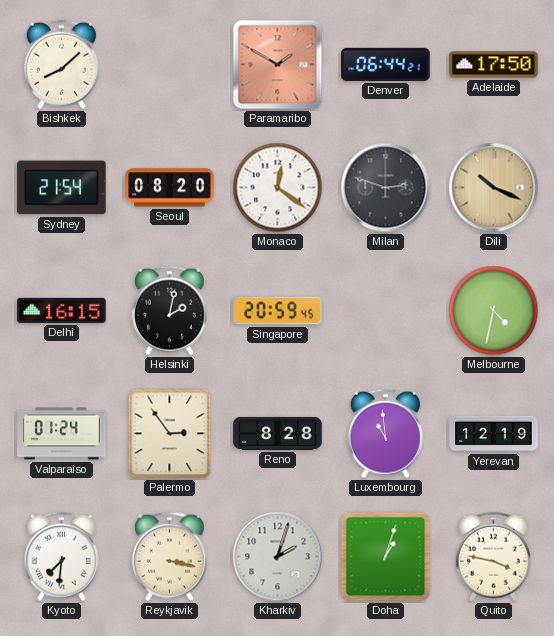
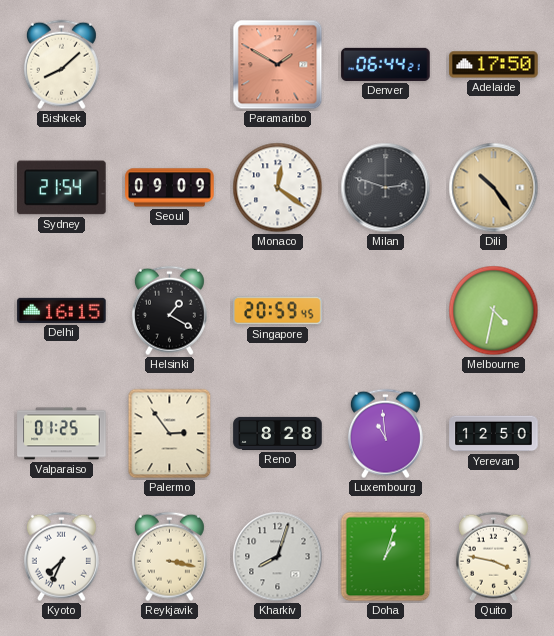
Seoul: 08:20 -> 09:09 (170, 188)
Dili: 10:19 -> 10:24 (494, 188)
Helsinki: 2:02 -> 1:20 (169, 311)
Valparaiso: 01:24 -> 01:25 (62, 434)
Yerevan: 12:19 -> 12:50 (494, 434)
Kyoto: 7:31 -> 7:34 (61, 557)
Kharkiv: 2:03 -> 8:03 (278, 557)
